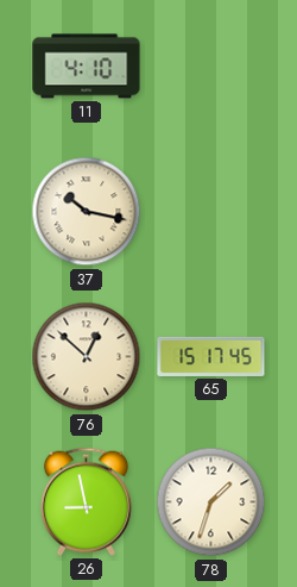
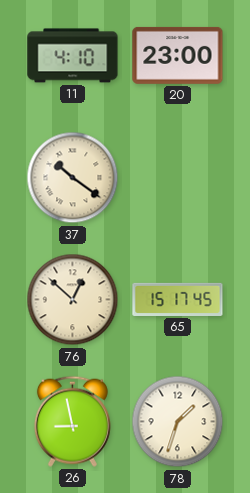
20: none -> 23:00 (178, 55)
37: 10:17 -> 10:21 (73, 178)
